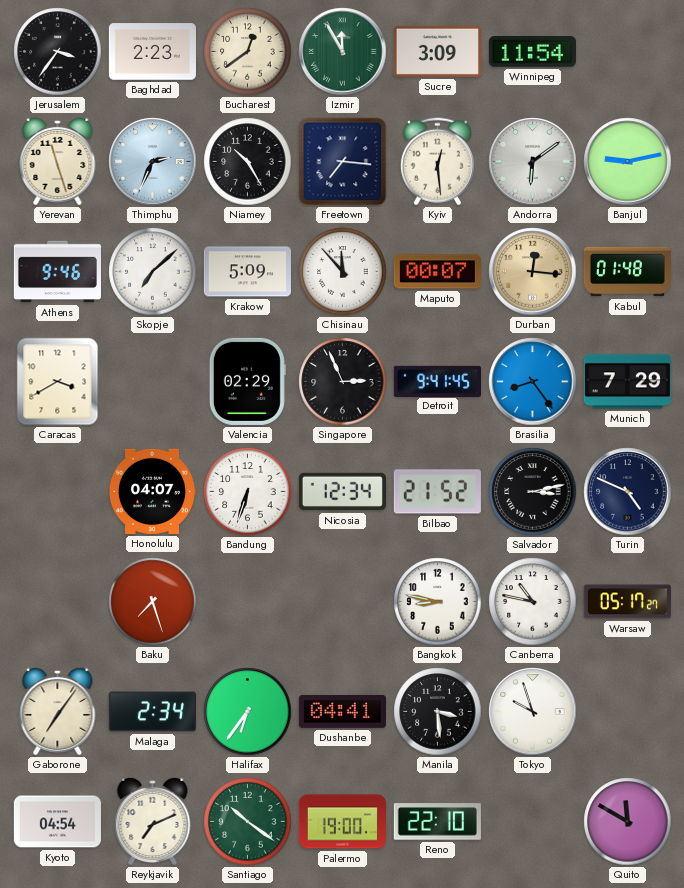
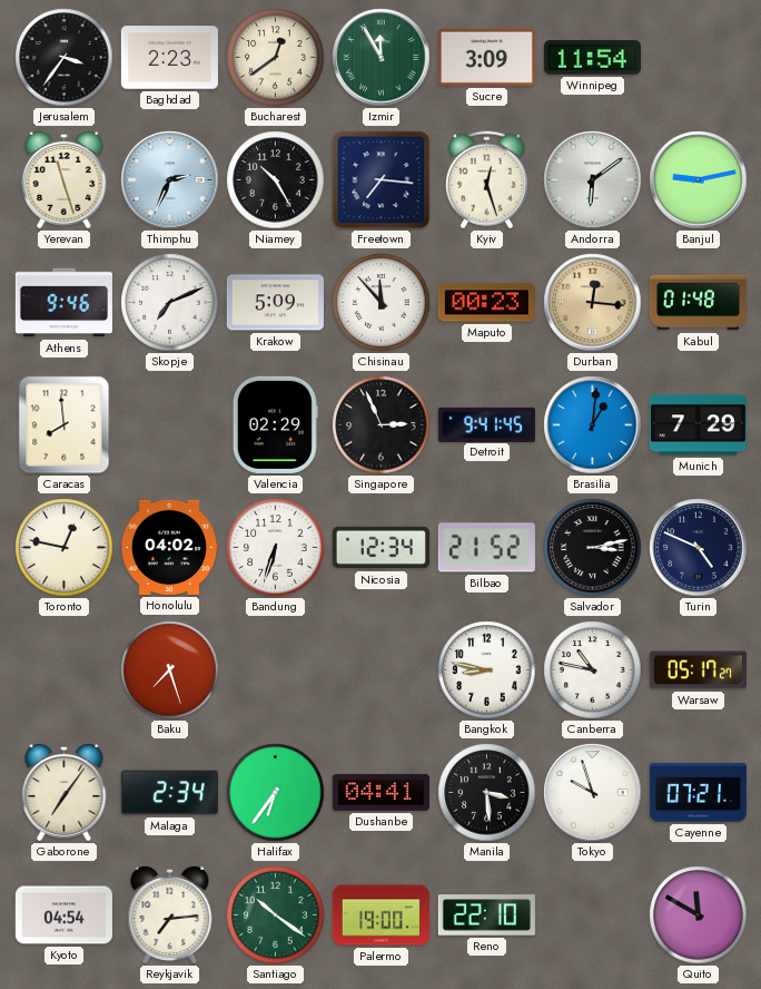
Kyiv: 12:29 -> 12:27 (486, 180)
Skopje: 7:08 -> 7:11 (170, 303)
Maputo: 00:07 -> 00:23 (486, 303)
Caracas: 3:40 -> 7:59 (65, 425)
Brasilia: 8:24 -> 1:01 (593, 425)
Toronto: none -> 12:47 (65, 548)
Honolulu: 04:07 -> 04:02 (169, 547)
Cayenne: none -> 07:21 (698, 793)
Reykjavik: 7:11 -> 7:14 (170, 914)
